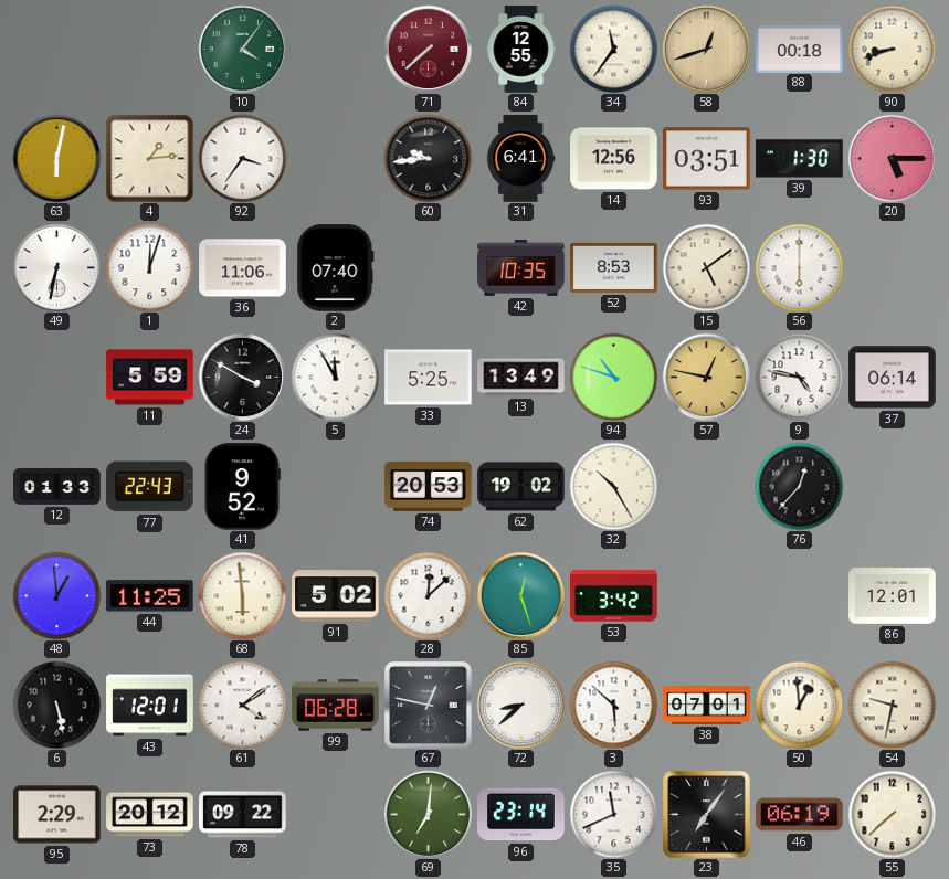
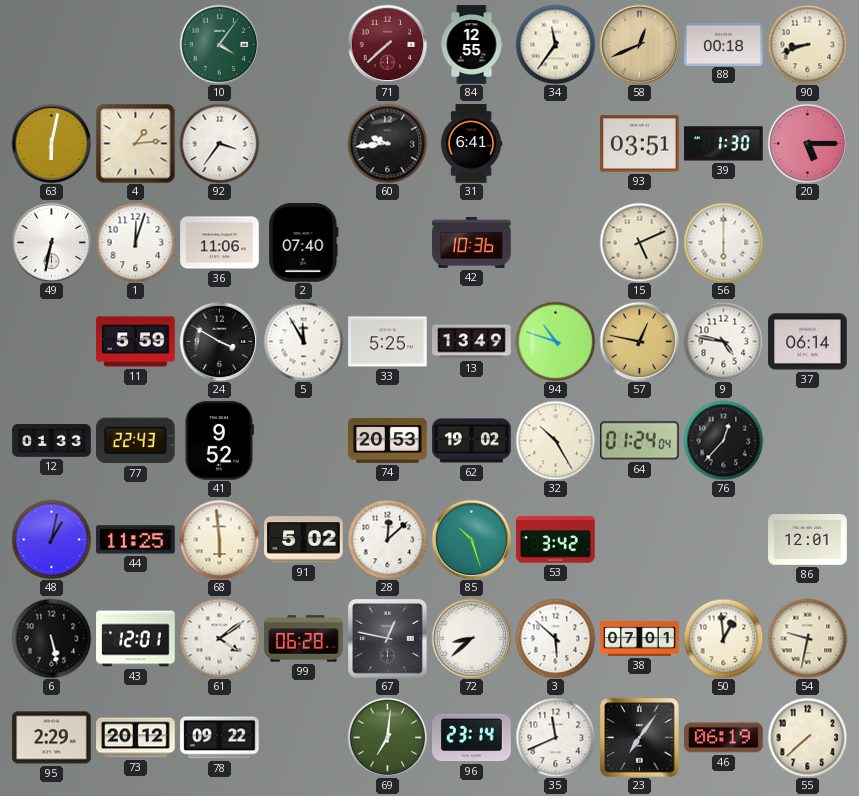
58: 12:42 -> 12:41 (639, 44)
14: 12:56 -> none (614, 159)
42: 10:35 -> 10:36 (472, 242)
52: 8:53 -> none (614, 267)
15: 5:09 -> 5:11 (639, 242)
64: none -> 01:24 (640, 441)
48: 12:59 -> 1:02 (51, 539)
85: 12:27 -> 10:27 (471, 539)
